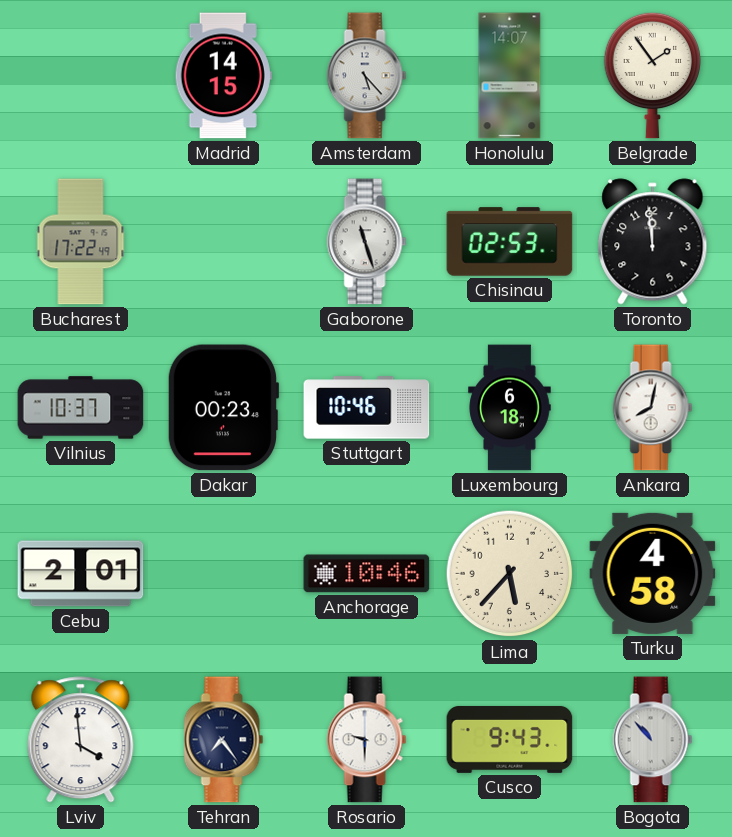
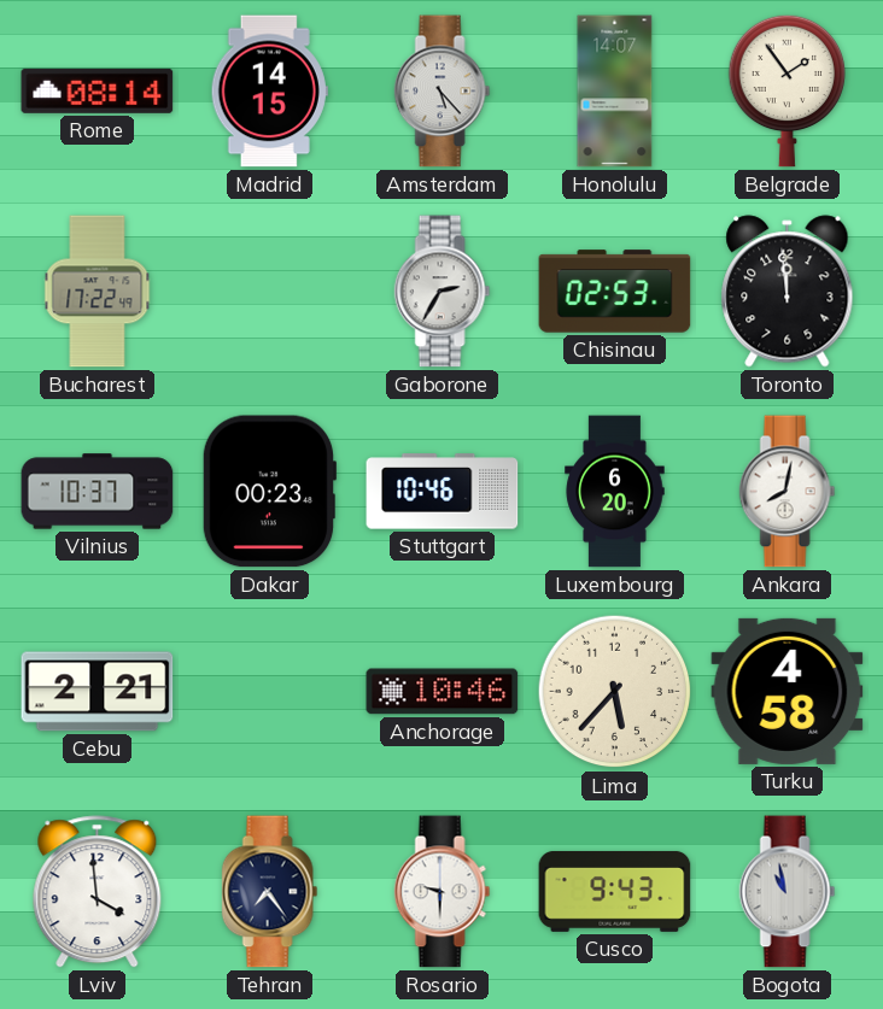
Rome: none -> 08:14 (98, 90)
Gaborone: 11:27 -> 2:35 (443, 292)
Luxembourg: 6:18 -> 6:20 (615, 492)
Cebu: 2:01 -> 2:21 (98, 692)
Bogota: 10:53 -> 10:58 (788, 892)
